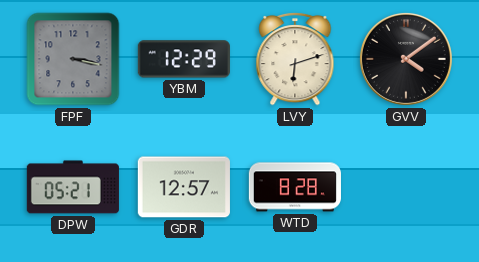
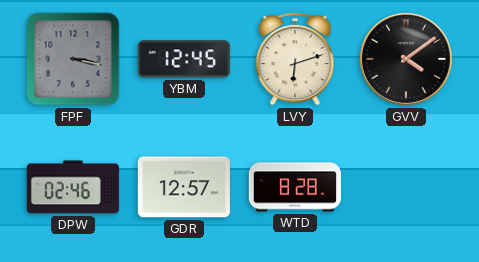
YBM: 12:29 -> 12:45 (184, 59)
DPW: 05:21 -> 02:46 (73, 187)
